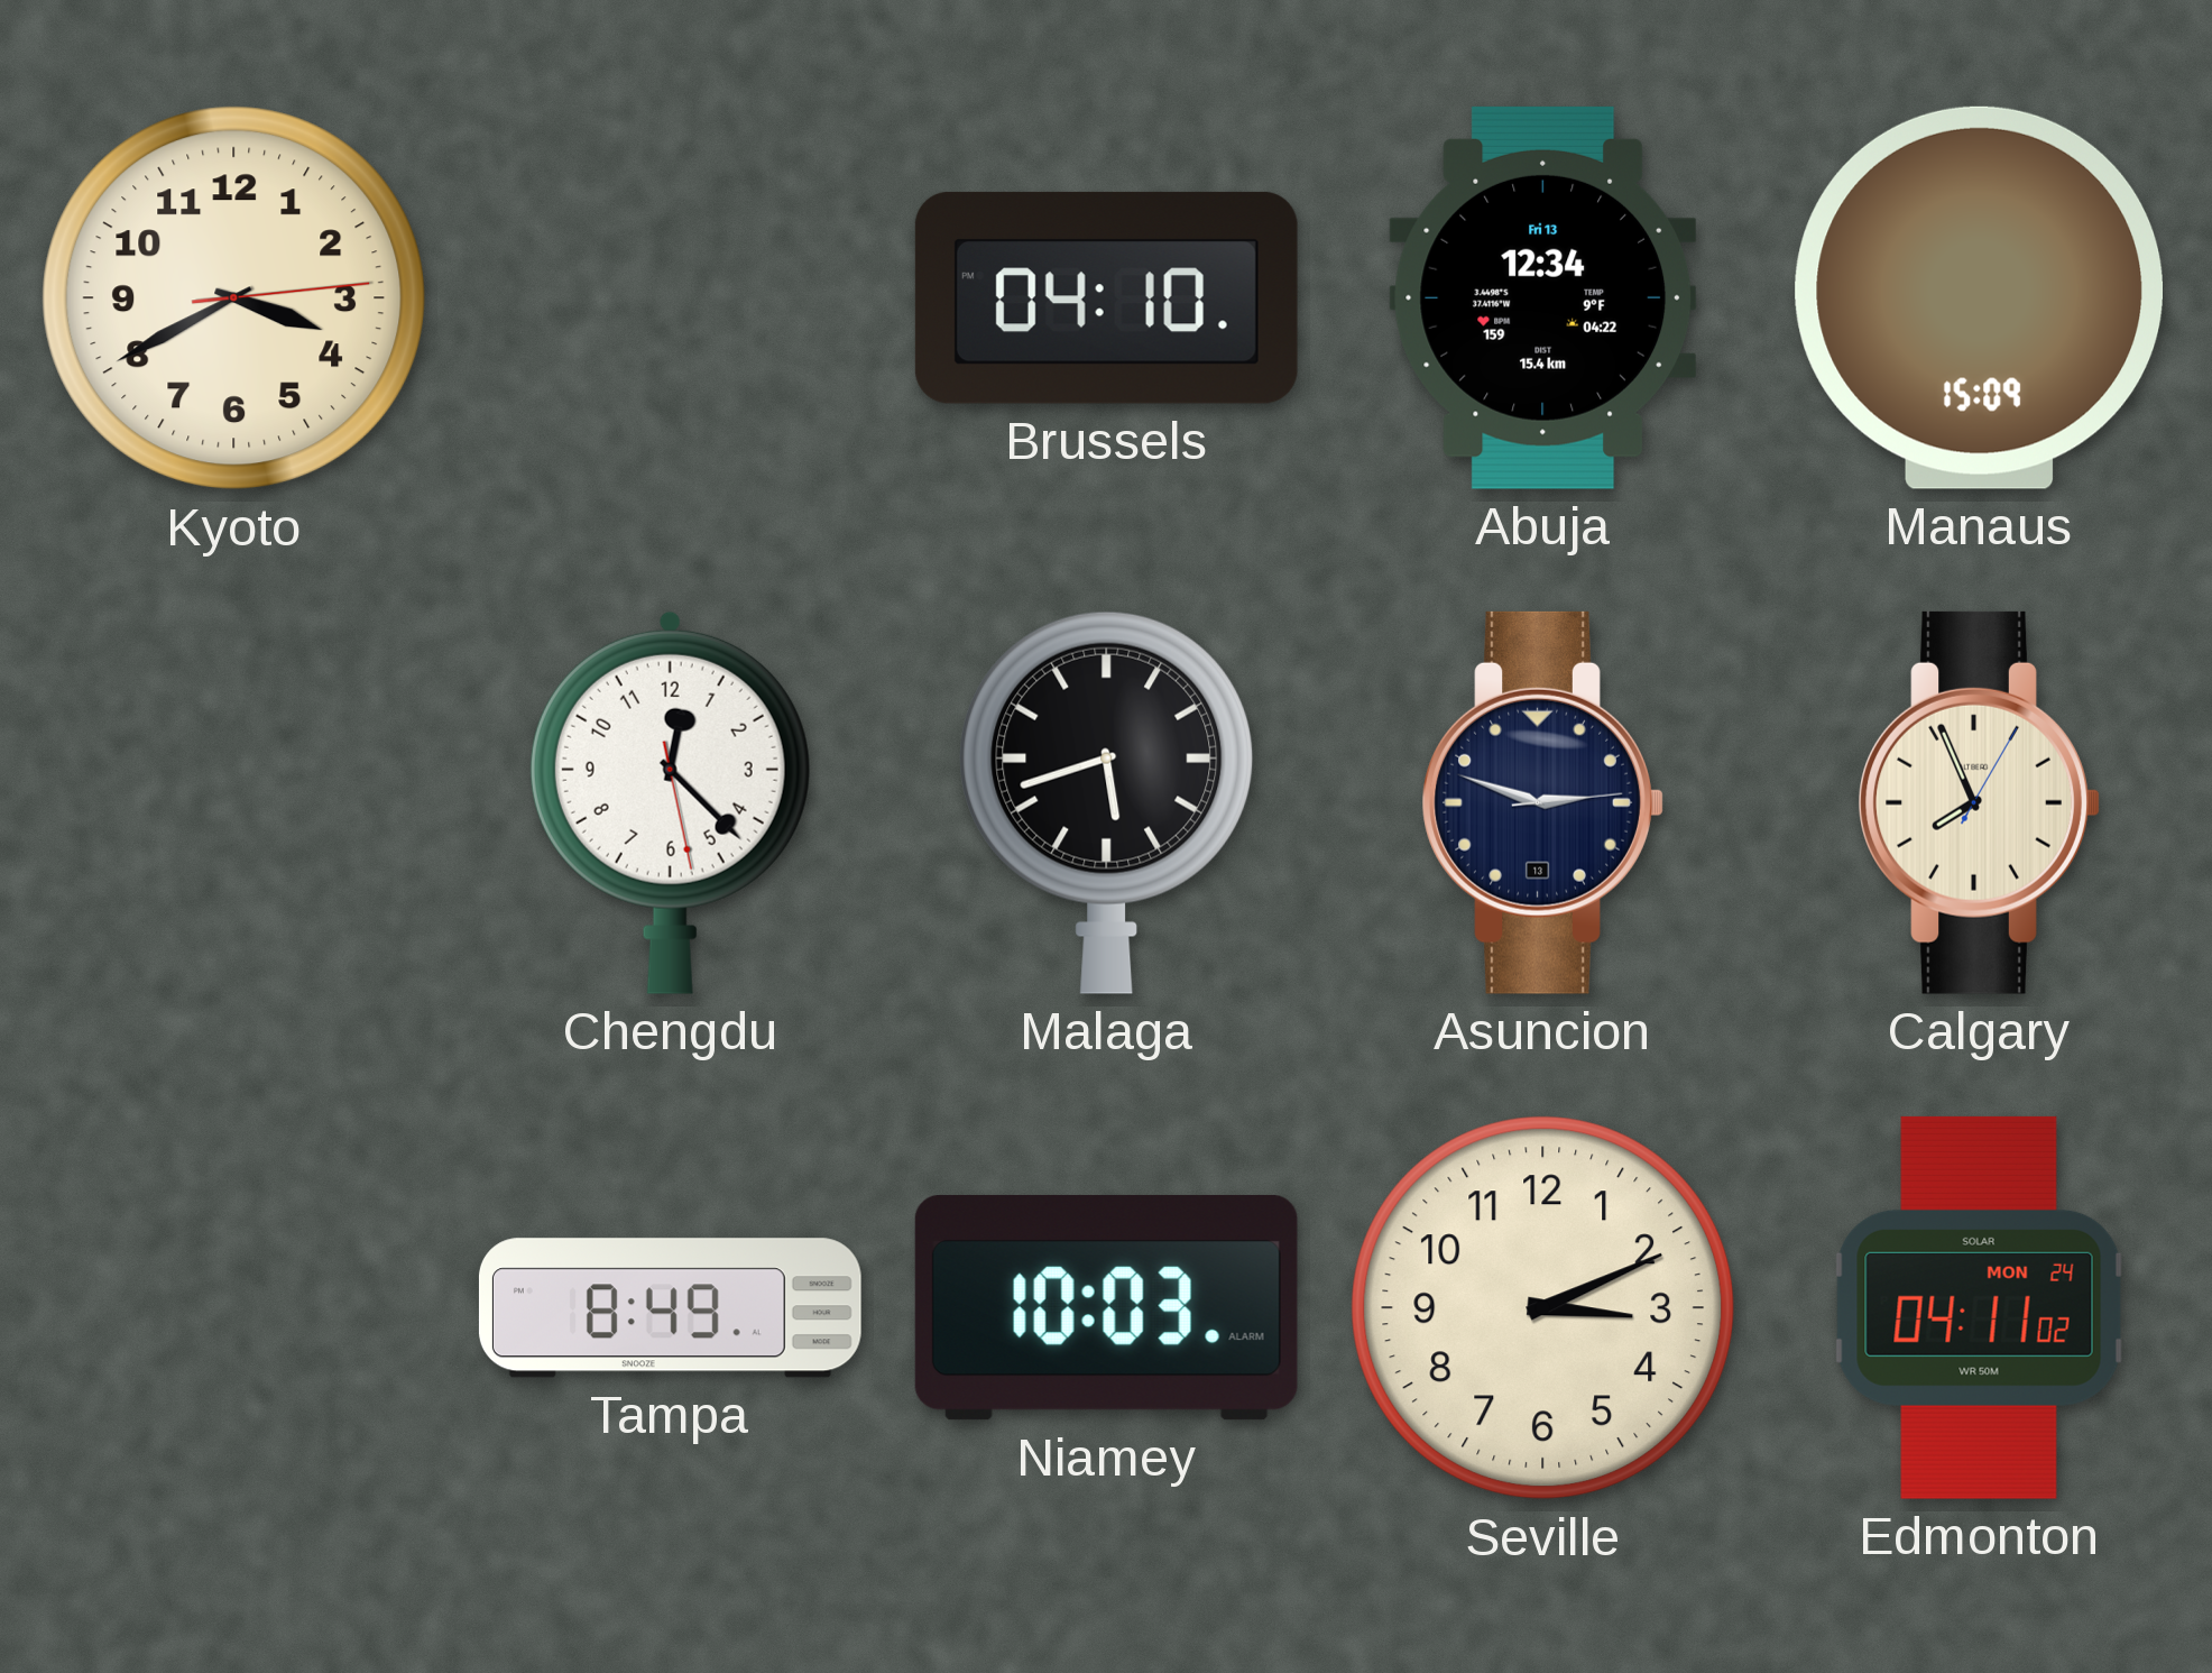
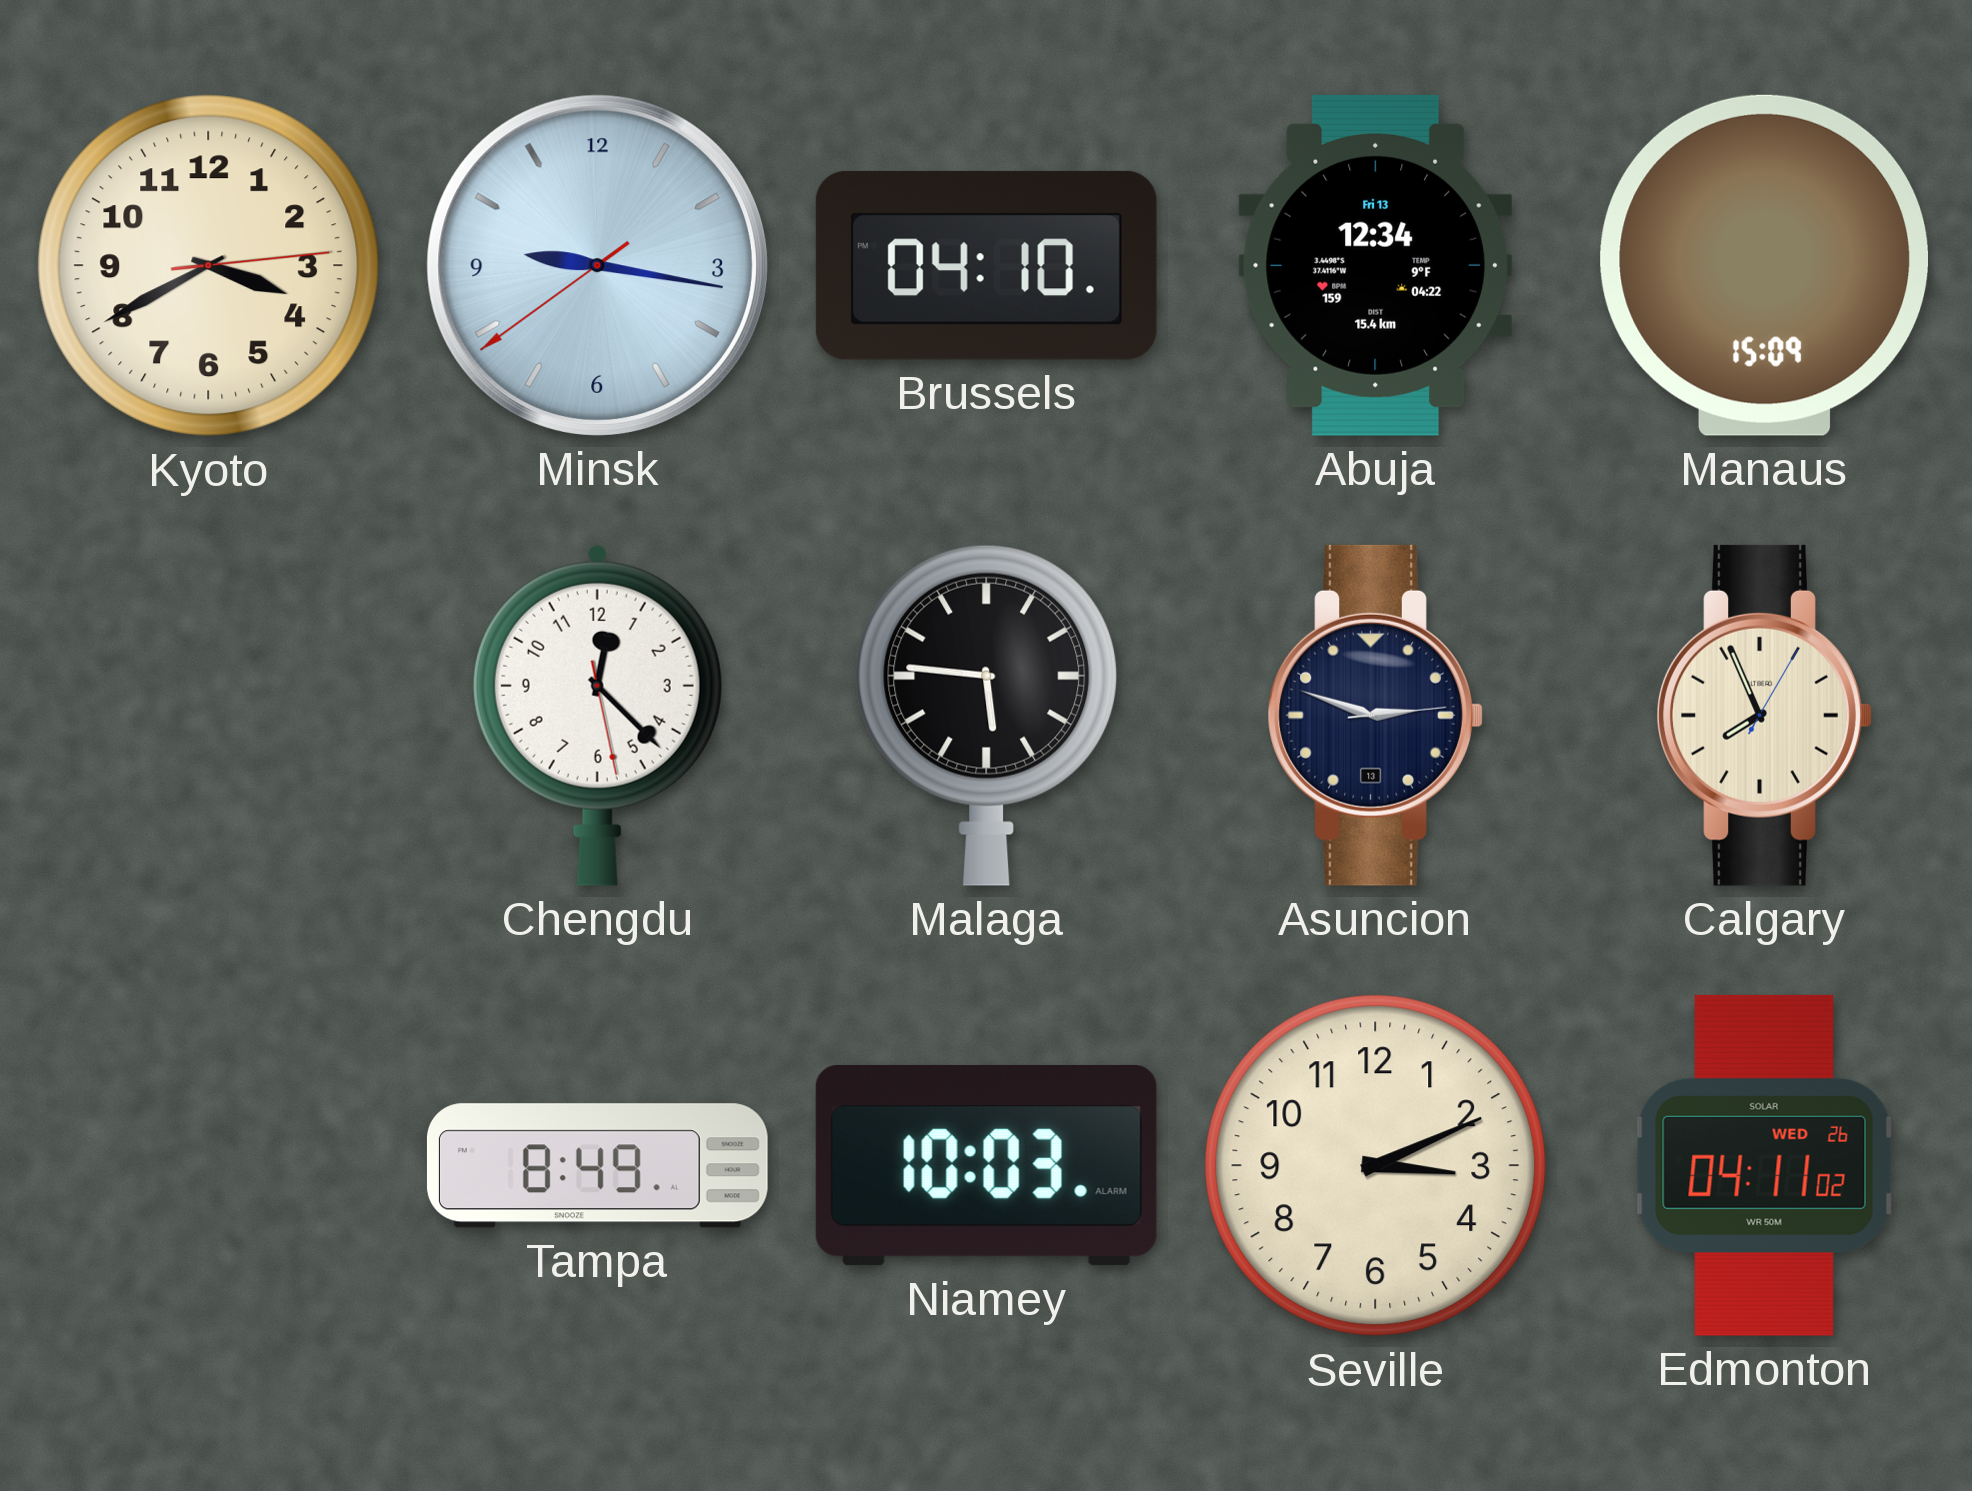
Minsk: none -> 9:16 (597, 265)
Malaga: 5:42 -> 5:46 (987, 715)
Edmonton date: MON 24 -> WED 26 (1765, 1165)
